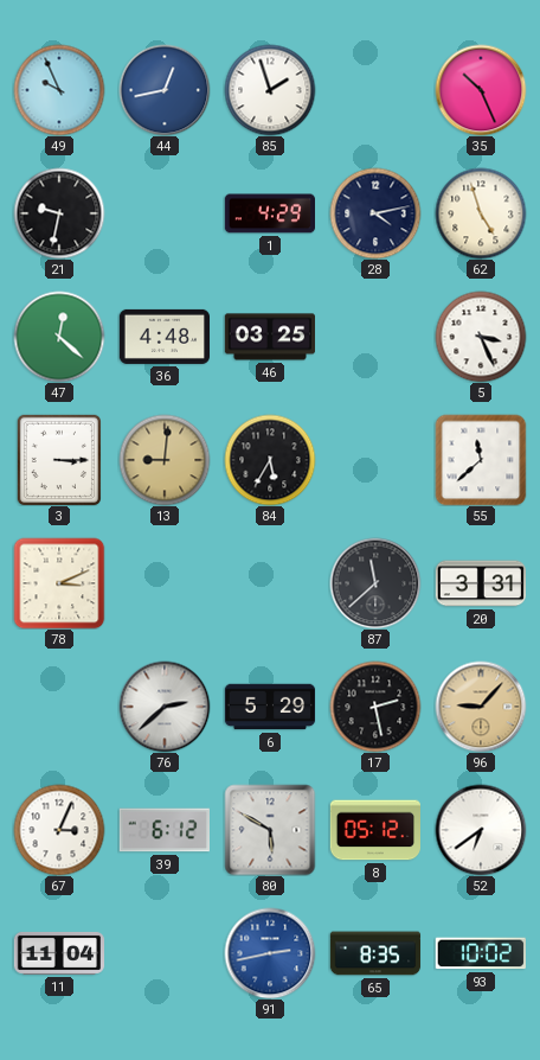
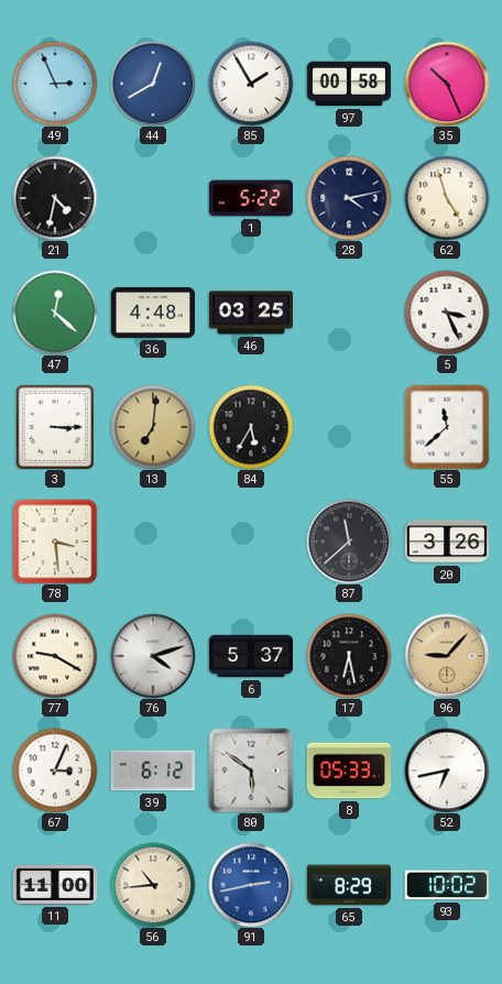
49: 9:56 -> 2:56 (55, 84)
44: 12:43 -> 12:40 (153, 84)
85: 1:57 -> 1:55 (251, 84)
97: none -> 00:58 (348, 84)
21: 9:32 -> 4:32 (55, 198)
1: 4:29 -> 5:22 (250, 198)
13: 9:01 -> 7:01 (153, 427)
78: 3:11 -> 3:29 (55, 542)
20: 3:31 -> 3:26 (446, 542)
77: none -> 9:20 (55, 656)
76: 2:38 -> 4:12 (153, 656)
6: 5:29 -> 5:37 (251, 656)
17: 2:28 -> 6:28 (349, 656)
80: 5:50 -> 5:51 (251, 770)
8: 05:12 -> 05:33 (348, 770)
52: 6:39 -> 6:43 (447, 770)
11: 11:04 -> 11:00 (55, 885)
56: none -> 10:44 (153, 885)
65: 8:35 -> 8:29 (349, 885)
